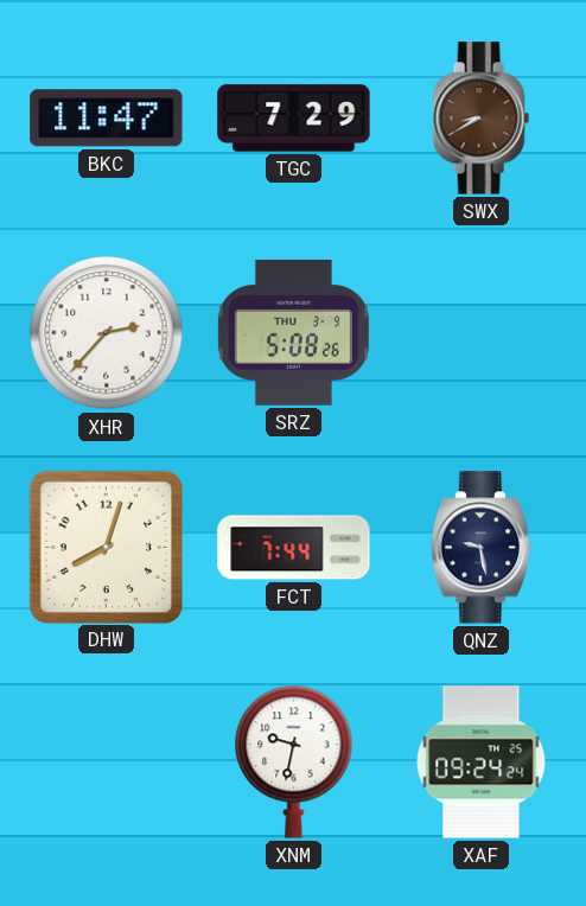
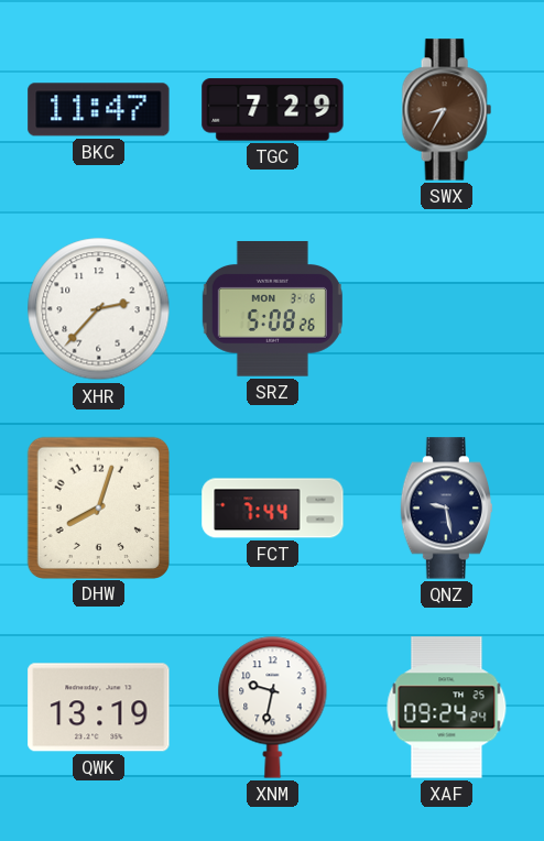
SWX: 8:40 -> 8:35 (446, 110)
SRZ date: THU 3-9 -> MON 3-6 (272, 309)
QWK: none -> 13:19 (99, 708)
